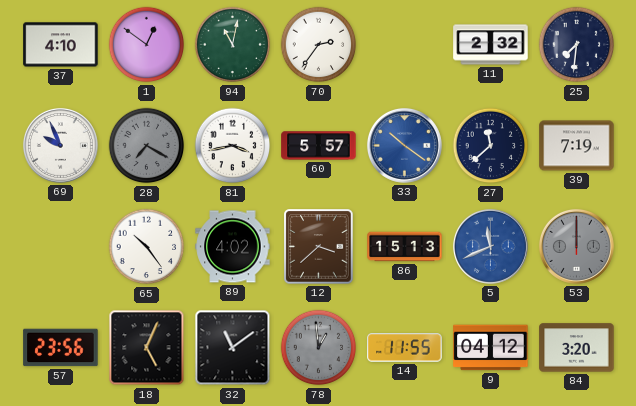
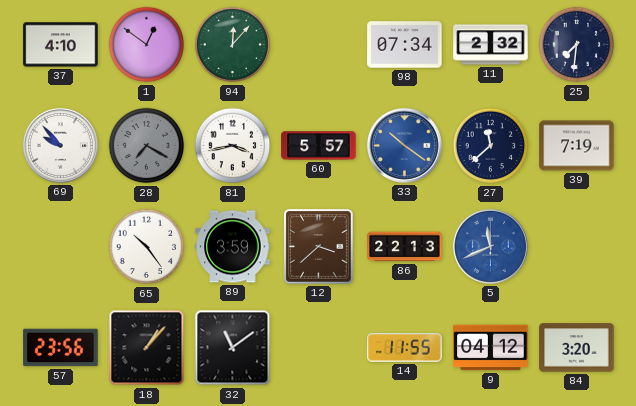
94: 11:02 -> 12:07 (233, 45)
70: 2:36 -> none (319, 45)
98: none -> 07:34 (405, 45)
69: 9:56 -> 9:53 (60, 145)
89: 4:02 -> 3:59 (233, 247)
86: 15:13 -> 22:13 (405, 247)
53: 12:00 -> none (576, 246)
18: 5:04 -> 1:07 (147, 348)
78: 12:59 -> none (319, 348)
